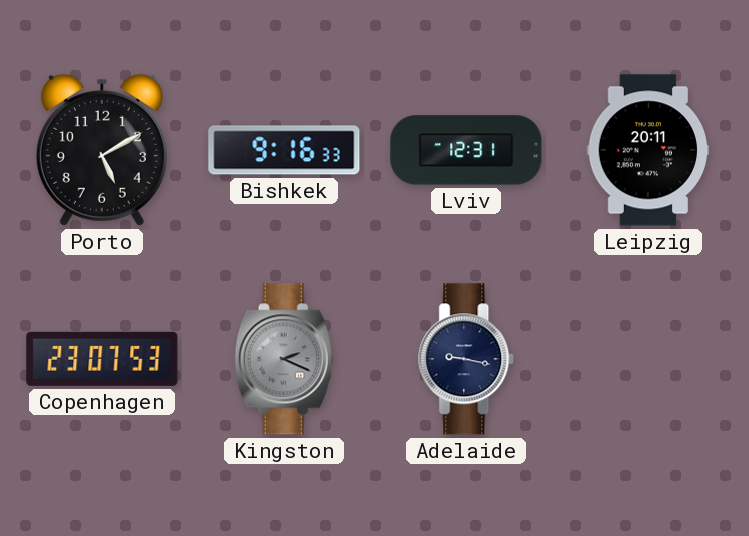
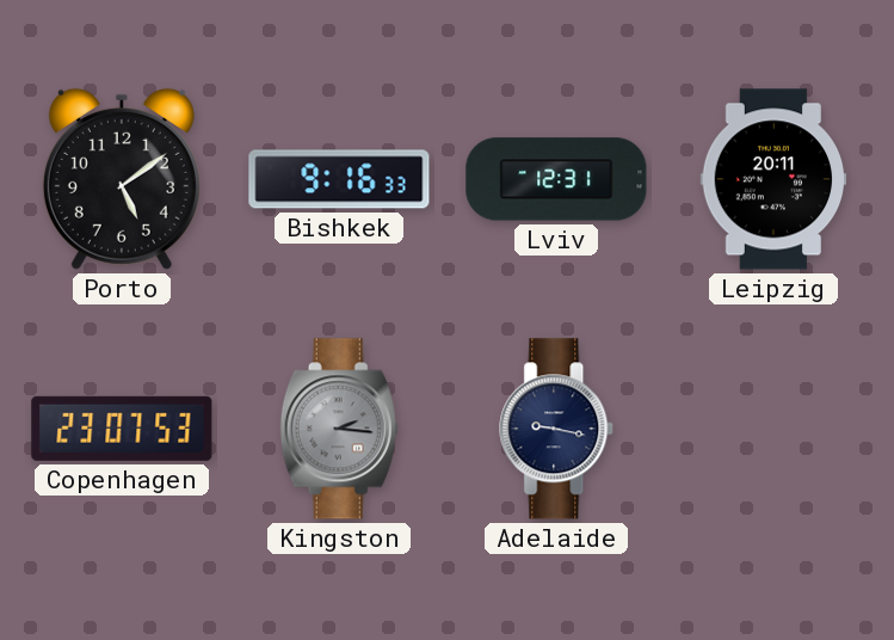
Porto: 5:10 -> 5:09 (122, 179)
Kingston: 2:19 -> 2:16 (339, 429)
